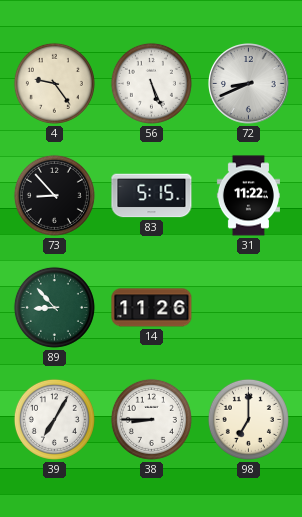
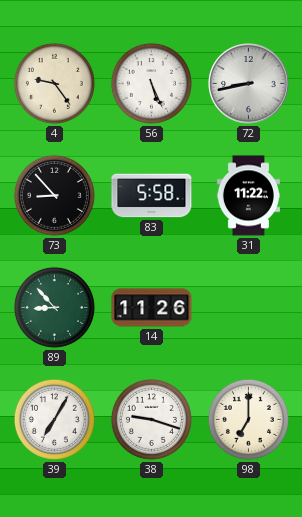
72: 8:41 -> 8:43 (249, 84)
83: 5:15 -> 5:58 (152, 196)
38: 8:45 -> 9:18 (151, 419)
